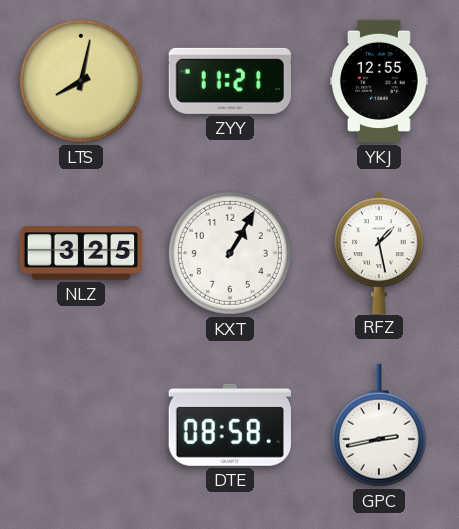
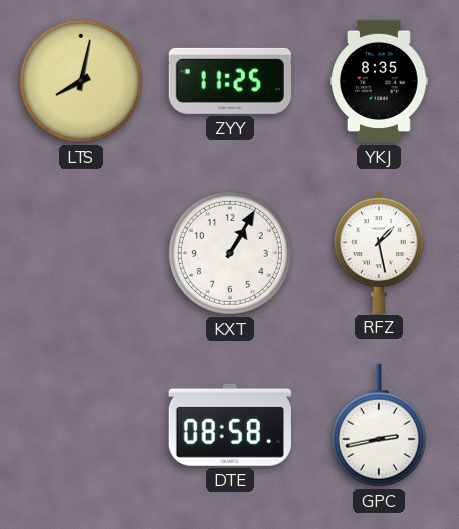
ZYY: 11:21 -> 11:25 (230, 81)
YKJ: 12:55 -> 8:35 (380, 81)
NLZ: 3:25 -> none (81, 253)
